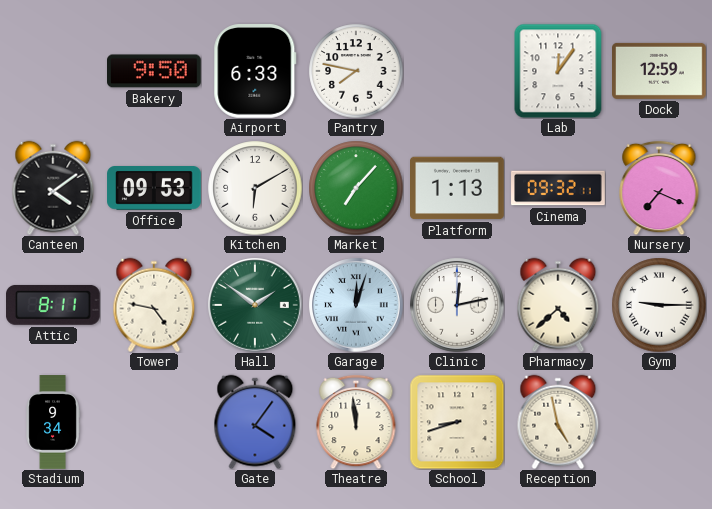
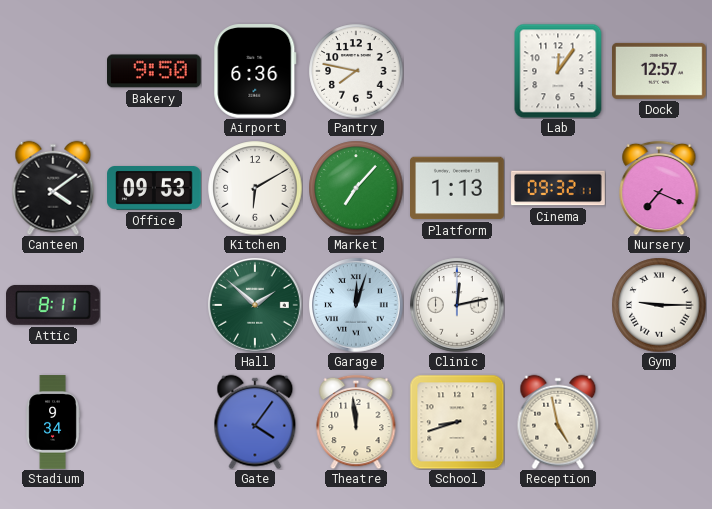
Airport: 6:33 -> 6:36 (255, 72)
Dock: 12:59 -> 12:57 (660, 71)
Tower: 4:47 -> none (154, 305)
Hall: 1:51 -> 1:52 (255, 305)
Pharmacy: 4:38 -> none (558, 305)
